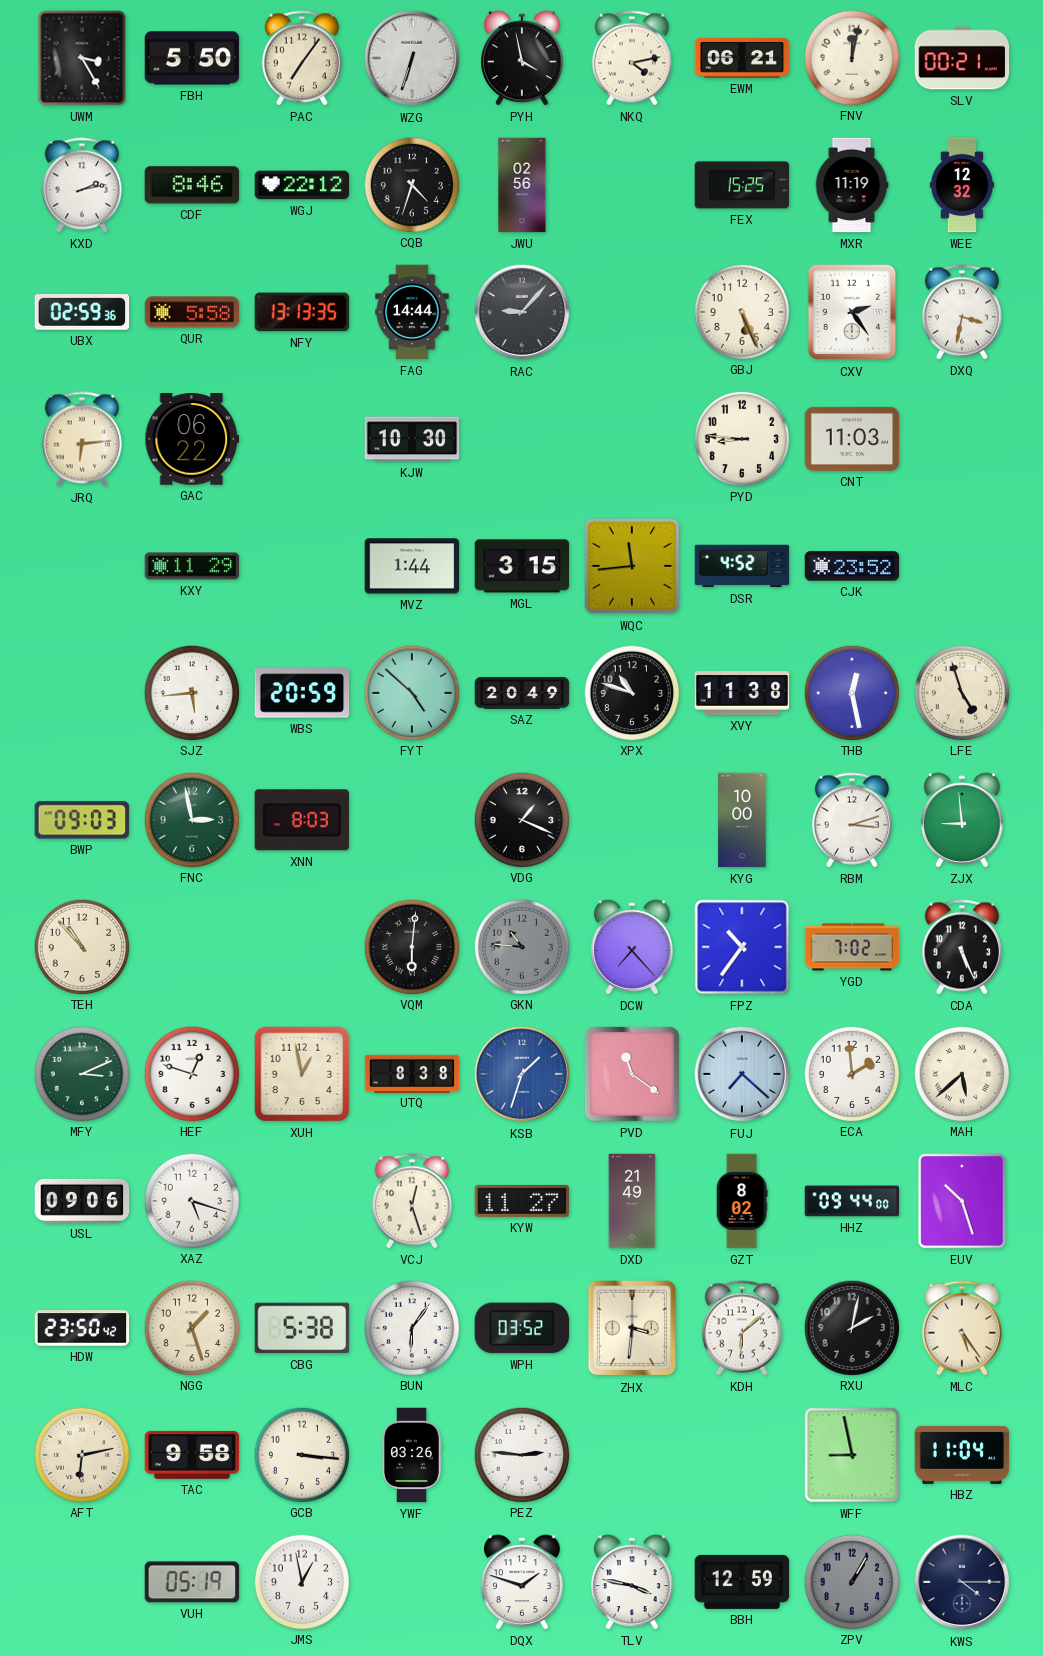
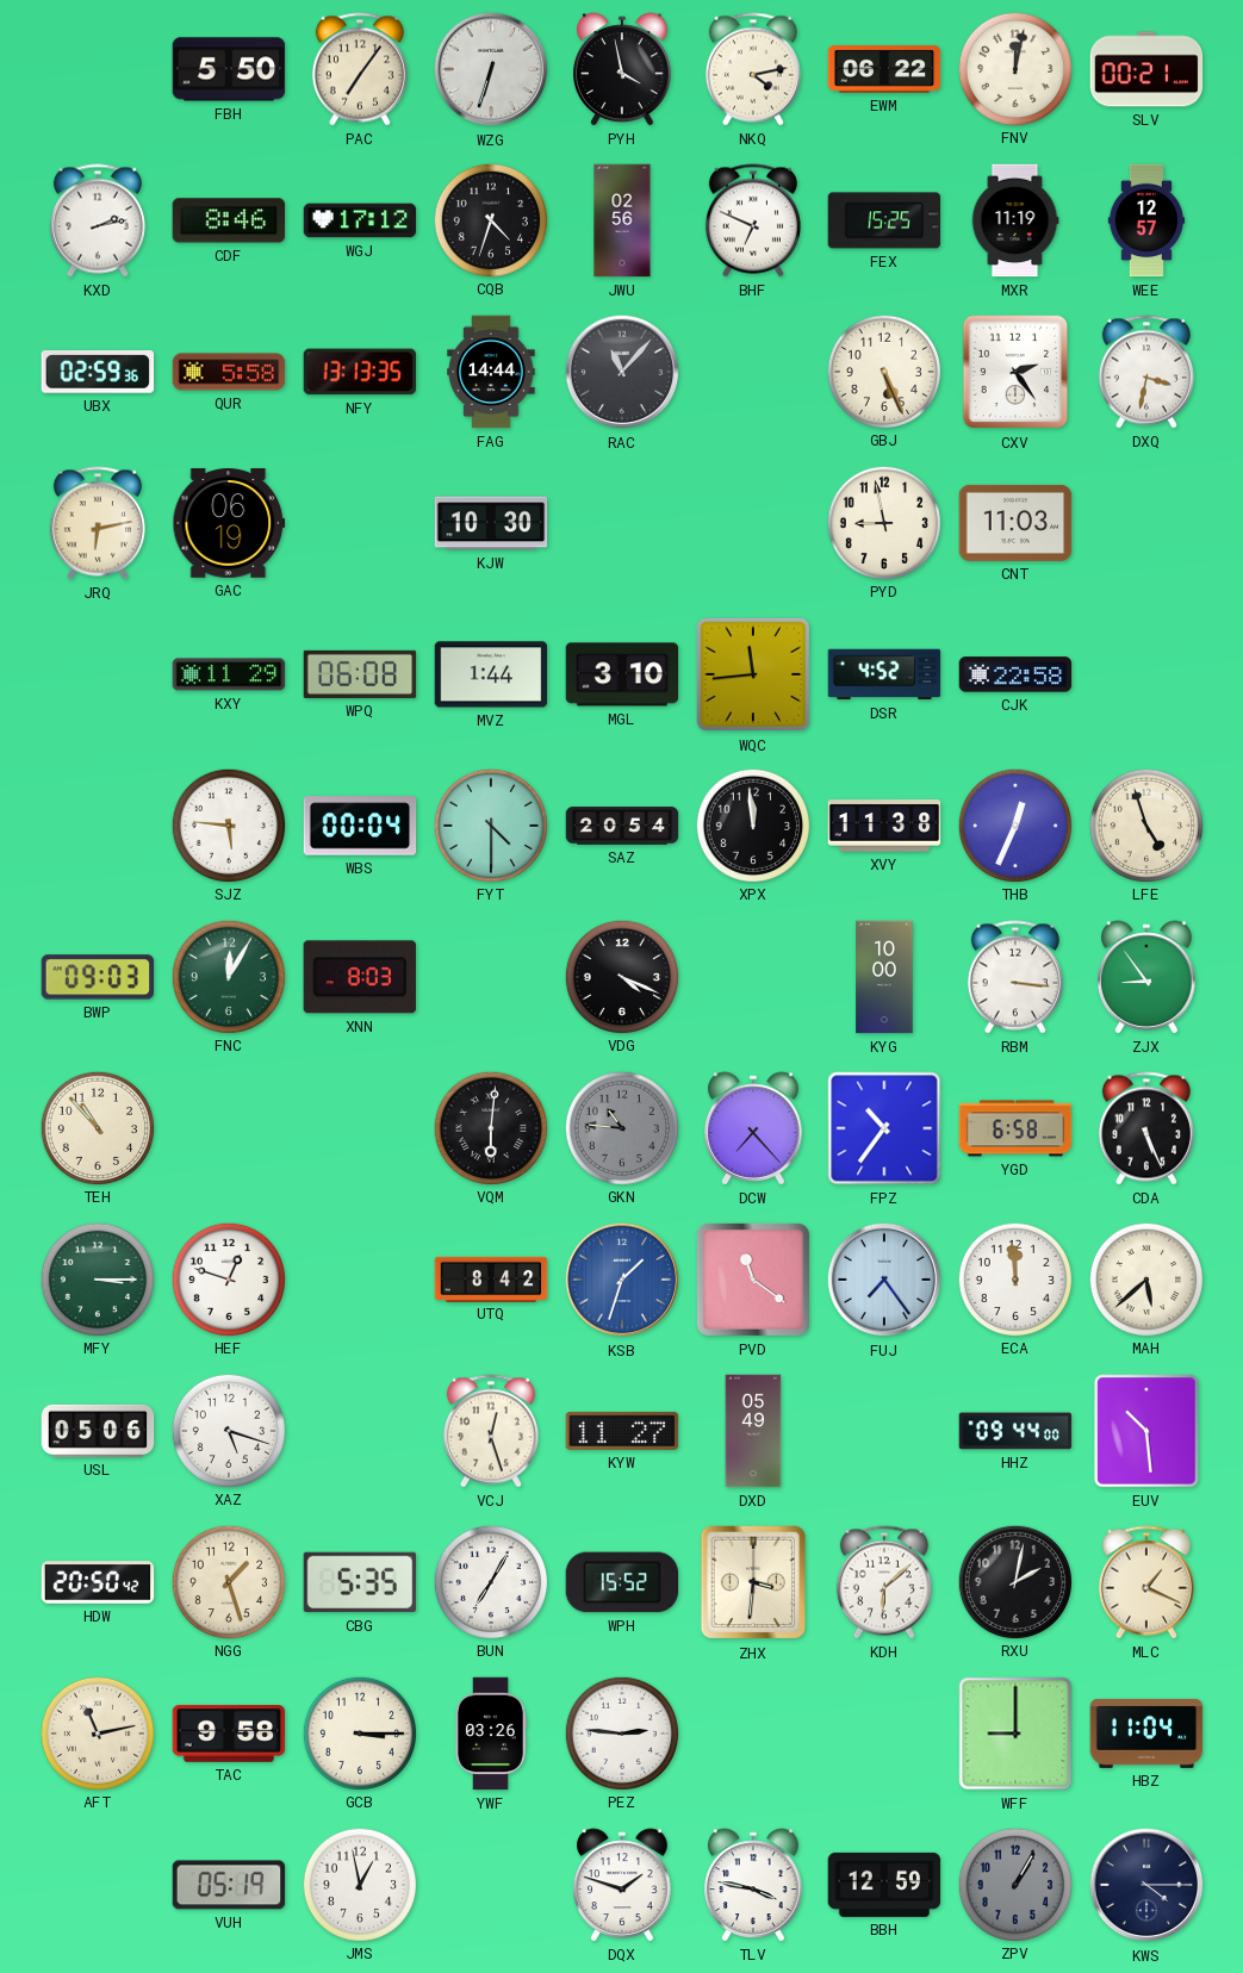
UWM: 3:25 -> none (82, 58)
EWM: 06:21 -> 06:22 (884, 70)
WGJ: 22:12 -> 17:12 (360, 220)
BHF: none -> 6:49 (753, 220)
WEE: 12:32 -> 12:57 (1146, 220)
RAC: 9:07 -> 11:07 (622, 372)
JRQ: 6:14 -> 6:13 (98, 523)
GAC: 06:22 -> 06:19 (229, 523)
PYD: 8:46 -> 8:58 (883, 522)
WPQ: none -> 06:08 (360, 674)
MGL: 3:15 -> 3:10 (622, 674)
CJK: 23:52 -> 22:58 (1015, 674)
SJZ: 5:44 -> 5:46 (228, 824)
WBS: 20:59 -> 00:04 (360, 826)
FYT: 4:52 -> 4:30 (490, 824)
SAZ: 20:49 -> 20:54 (622, 826)
XPX: 10:48 -> 11:59 (752, 824)
THB: 12:28 -> 12:34 (1014, 824)
FNC: 2:58 -> 12:05 (228, 976)
VDG: 1:19 -> 4:19 (621, 976)
RBM: 3:12 -> 3:16 (1015, 977)
ZJX: 8:59 -> 8:54 (1146, 977)
YGD: 7:02 -> 6:58 (1015, 1128)
MFY: 3:11 -> 3:15 (97, 1278)
XUH: 12:58 -> none (302, 1074)
UTQ: 8:38 -> 8:42 (491, 1278)
FUJ: 7:22 -> 7:24 (884, 1280)
ECA: 1:59 -> 11:59 (1014, 1278)
USL: 09:06 -> 05:06 (98, 1431)
DXD: 21:49 -> 05:49 (753, 1431)
GZT: 8:02 -> none (742, 1201)
EUV: 10:27 -> 10:29 (1146, 1431)
HDW: 23:50 -> 20:50 (98, 1582)
CBG: 5:38 -> 5:35 (360, 1582)
BUN: 6:06 -> 7:05 (490, 1581)
WPH: 03:52 -> 15:52 (622, 1582)
MLC: 5:24 -> 1:19 (1146, 1582)
AFT: 6:13 -> 11:13 (97, 1732)
GCB: 3:16 -> 3:15 (359, 1732)
WFF: 8:58 -> 9:00 (1015, 1734)
